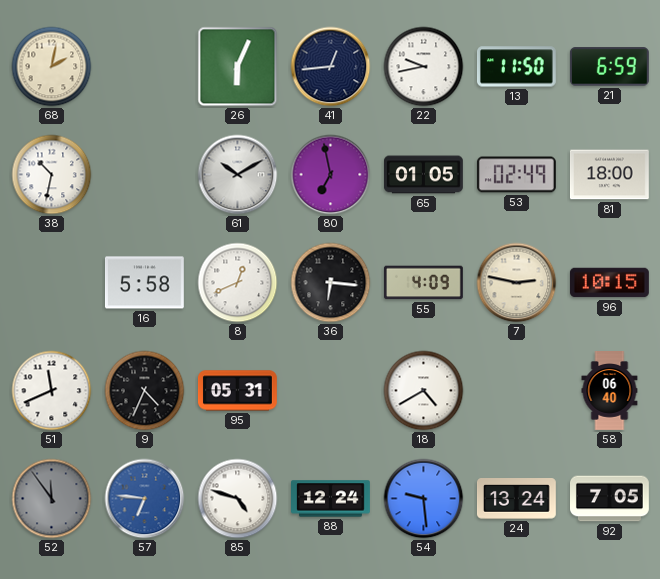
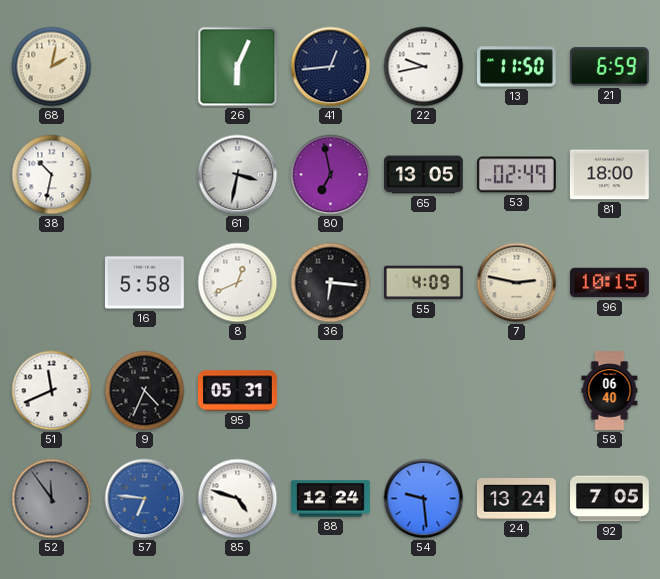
61: 10:10 -> 3:32 (238, 175)
65: 01:05 -> 13:05 (424, 175)
18: 4:40 -> none (424, 391)
